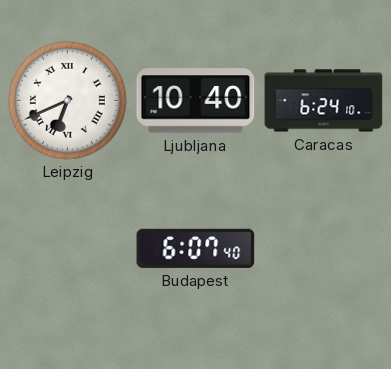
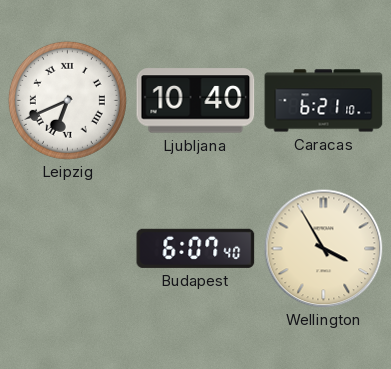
Caracas: 6:24 -> 6:21 (324, 101)
Wellington: none -> 3:55 (324, 249)
